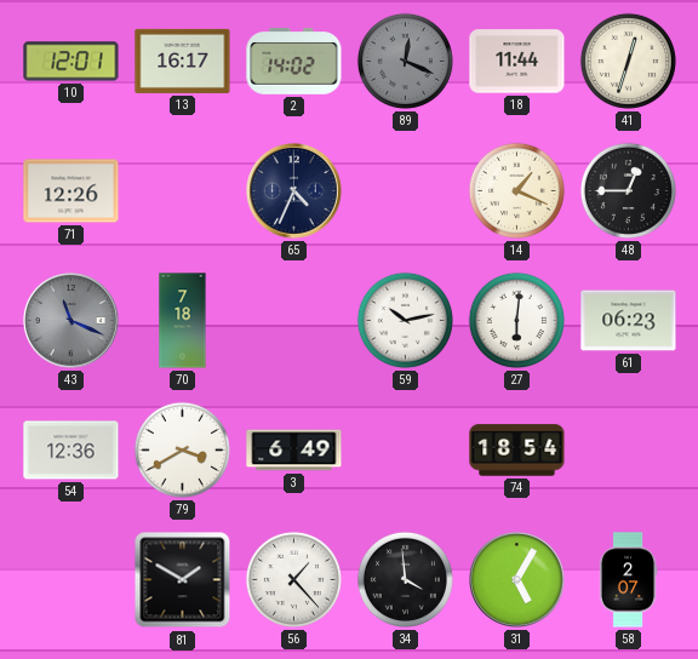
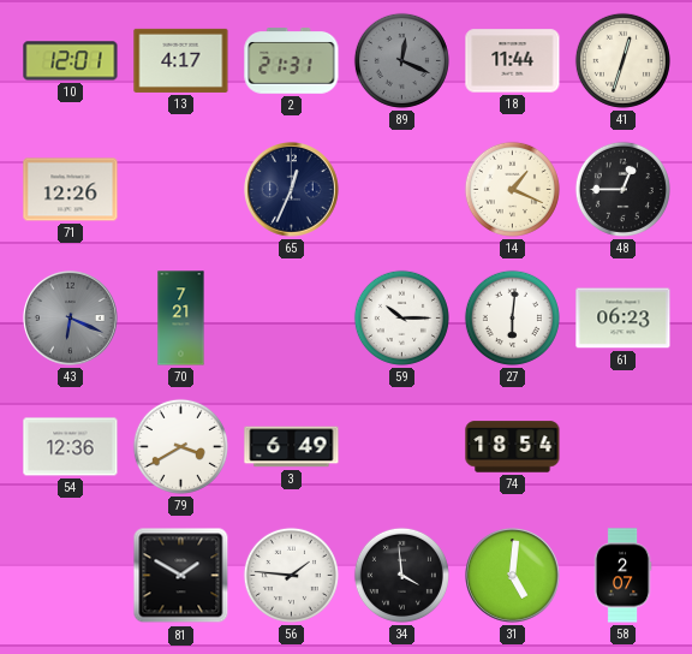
13: 16:17 -> 4:17 (181, 60)
2: 14:02 -> 21:31 (292, 61)
65: 4:34 -> 12:34 (292, 190)
43: 11:19 -> 6:19 (71, 319)
70: 7:18 -> 7:21 (181, 319)
59: 10:13 -> 10:15 (401, 317)
56: 1:23 -> 1:46 (291, 575)
31: 5:05 -> 5:01 (513, 576)
